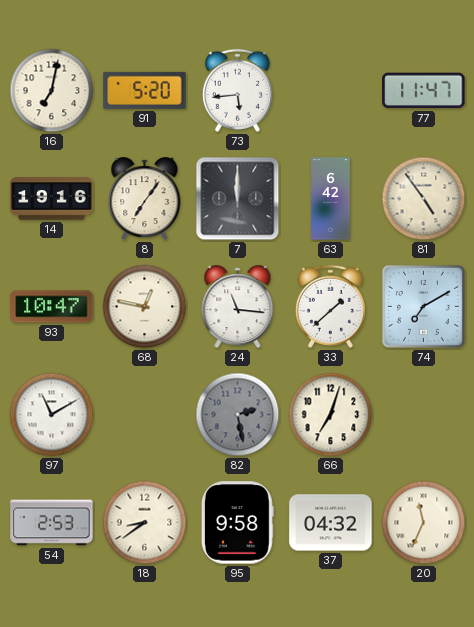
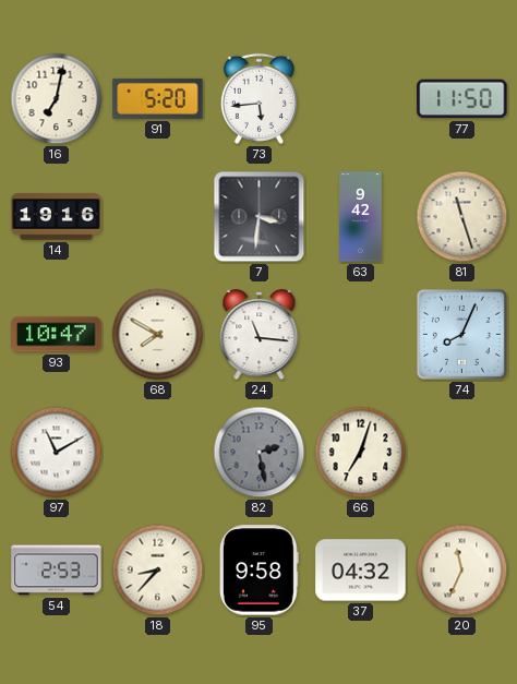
77: 11:47 -> 11:50 (462, 99)
8: 7:06 -> none (145, 199)
7: 12:00 -> 3:31 (260, 217)
63: 6:42 -> 9:42 (361, 217)
81: 4:54 -> 11:27 (462, 217)
68: 12:47 -> 7:50 (158, 335)
33: 1:38 -> none (330, 306)
74: 7:10 -> 8:04 (461, 334)
18: 8:39 -> 8:37 (158, 571)
